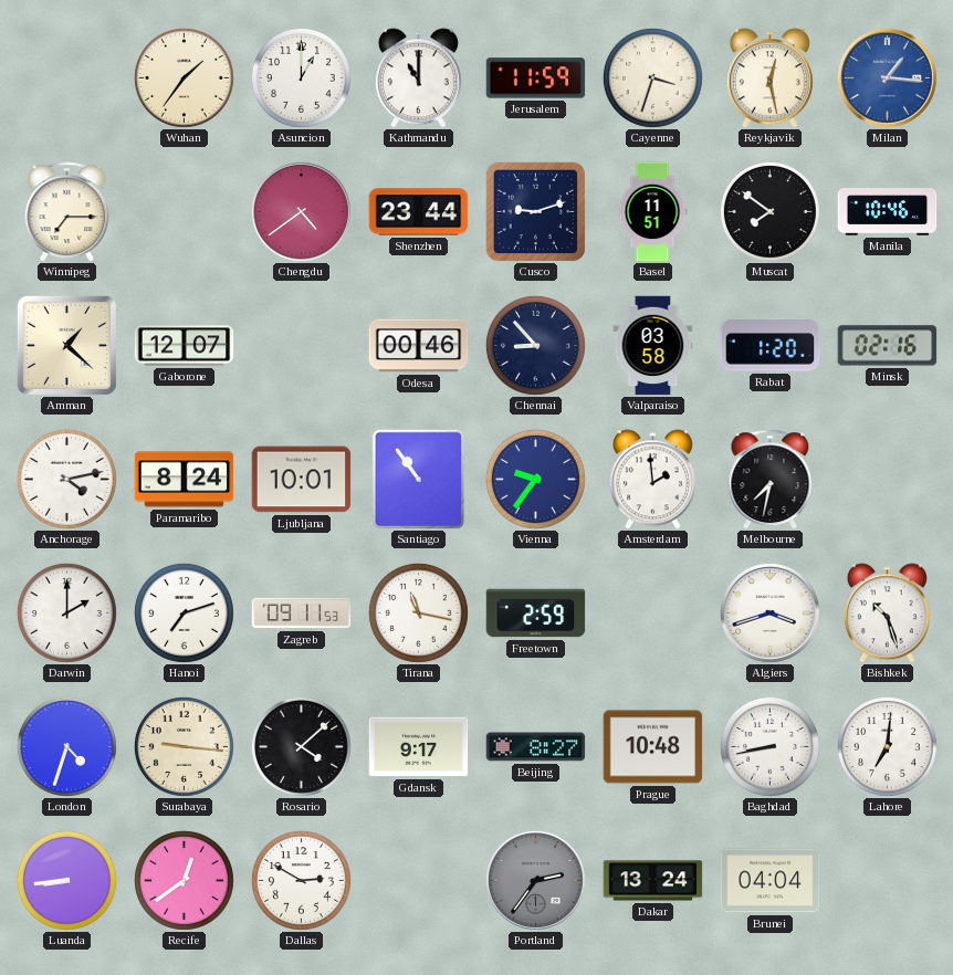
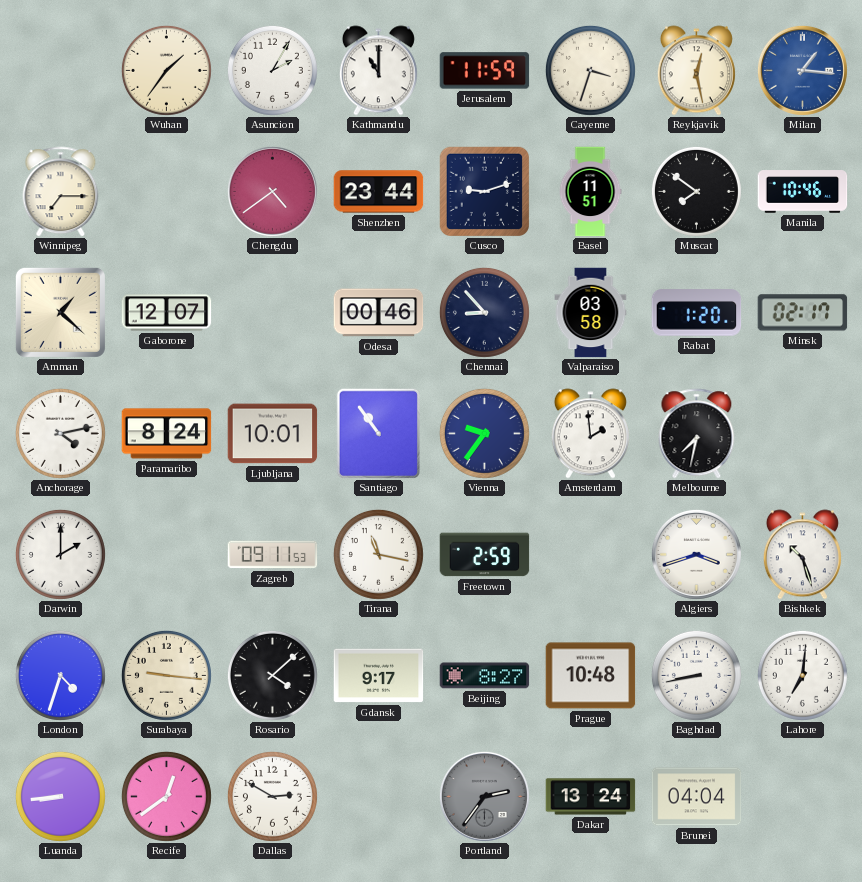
Asuncion: 1:00 -> 2:05 (272, 70)
Minsk: 02:16 -> 02:17 (803, 313)
Hanoi: 7:12 -> none (184, 612)
